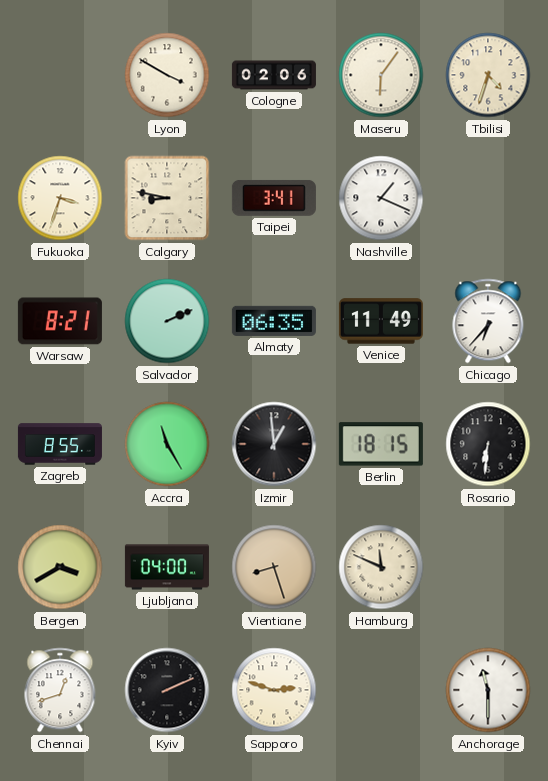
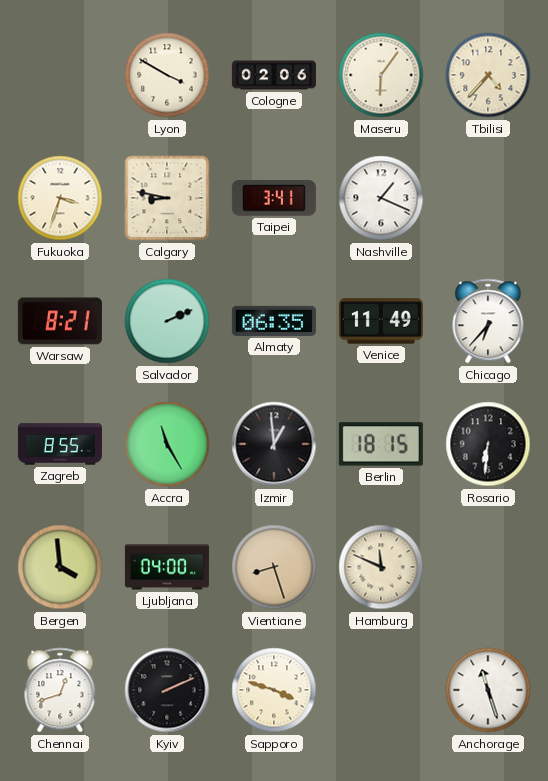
Tbilisi: 4:33 -> 4:37 (488, 75)
Bergen: 3:40 -> 3:59 (60, 567)
Sapporo: 2:48 -> 3:48 (274, 690)
Anchorage: 11:30 -> 11:27 (488, 690)
